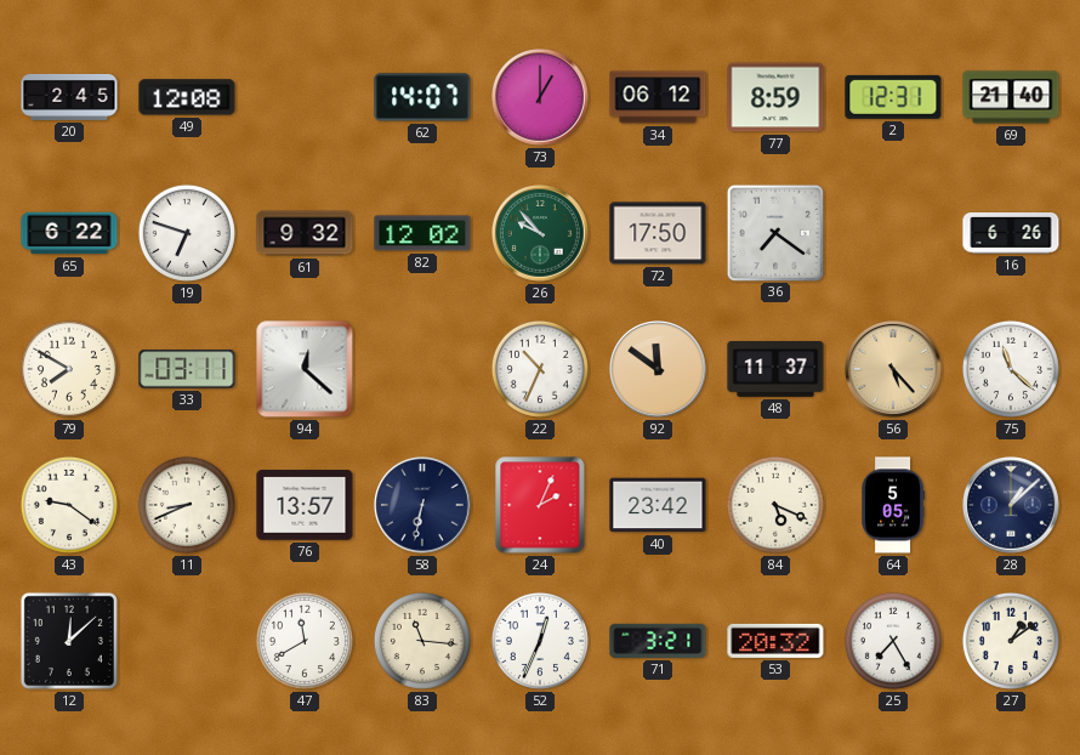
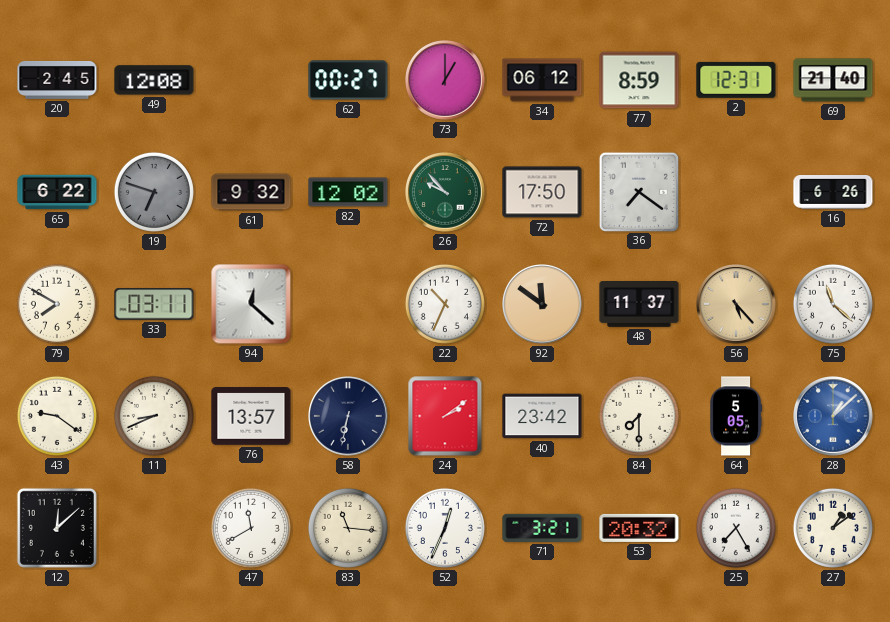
62: 14:07 -> 00:27 (348, 80)
19 dial: white -> grey (154, 192)
24: 2:04 -> 2:09 (445, 416)
84: 5:19 -> 7:30 (639, 416)
28 dial: navy -> blue (834, 417)
